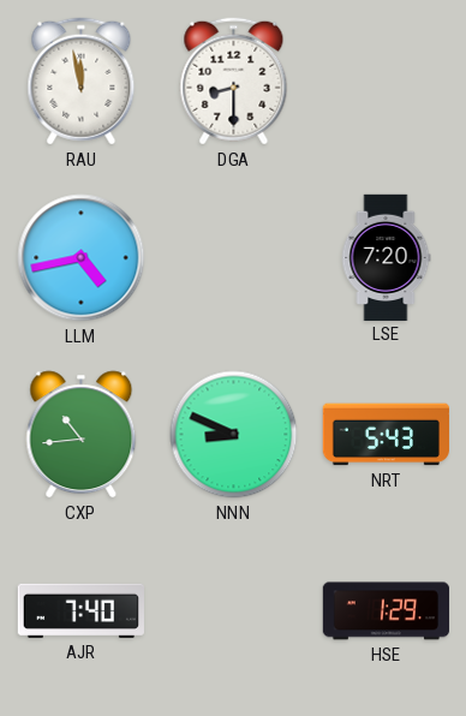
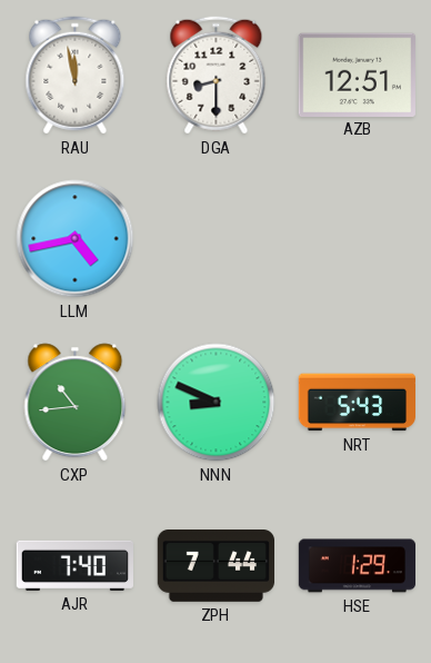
AZB: none -> 12:51 (357, 75)
LSE: 7:20 -> none (386, 257)
ZPH: none -> 7:44 (215, 566)
